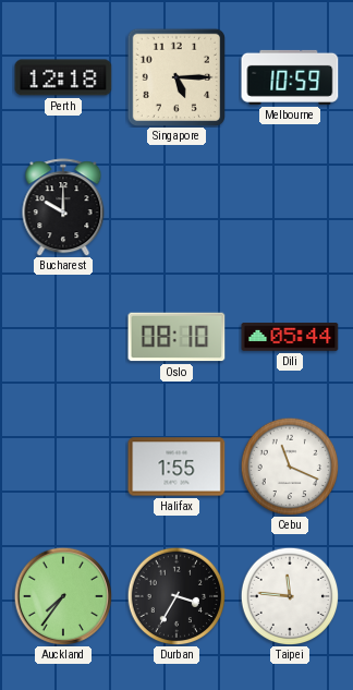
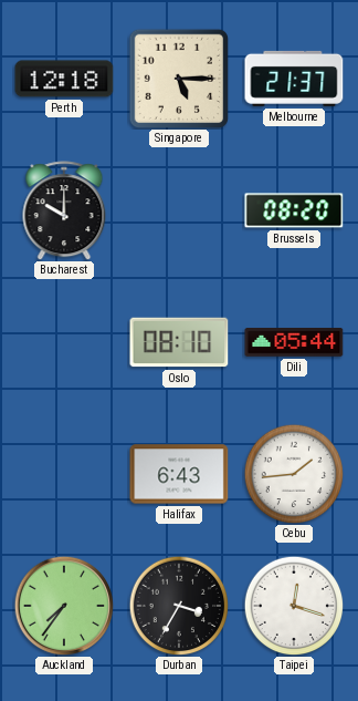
Melbourne: 10:59 -> 21:37 (294, 79)
Brussels: none -> 08:20 (294, 210)
Halifax: 1:55 -> 6:43 (179, 474)
Cebu: 11:19 -> 1:44 (294, 474)
Taipei: 11:46 -> 12:18 (294, 606)
